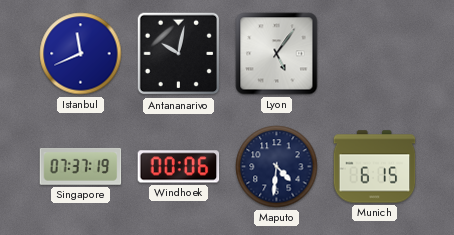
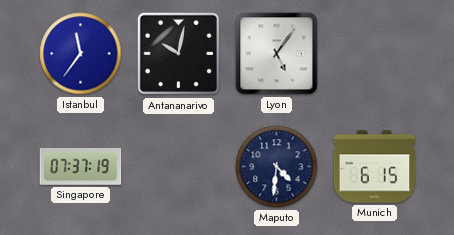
Istanbul: 11:41 -> 11:36 (81, 54)
Windhoek: 00:06 -> none (179, 167)
